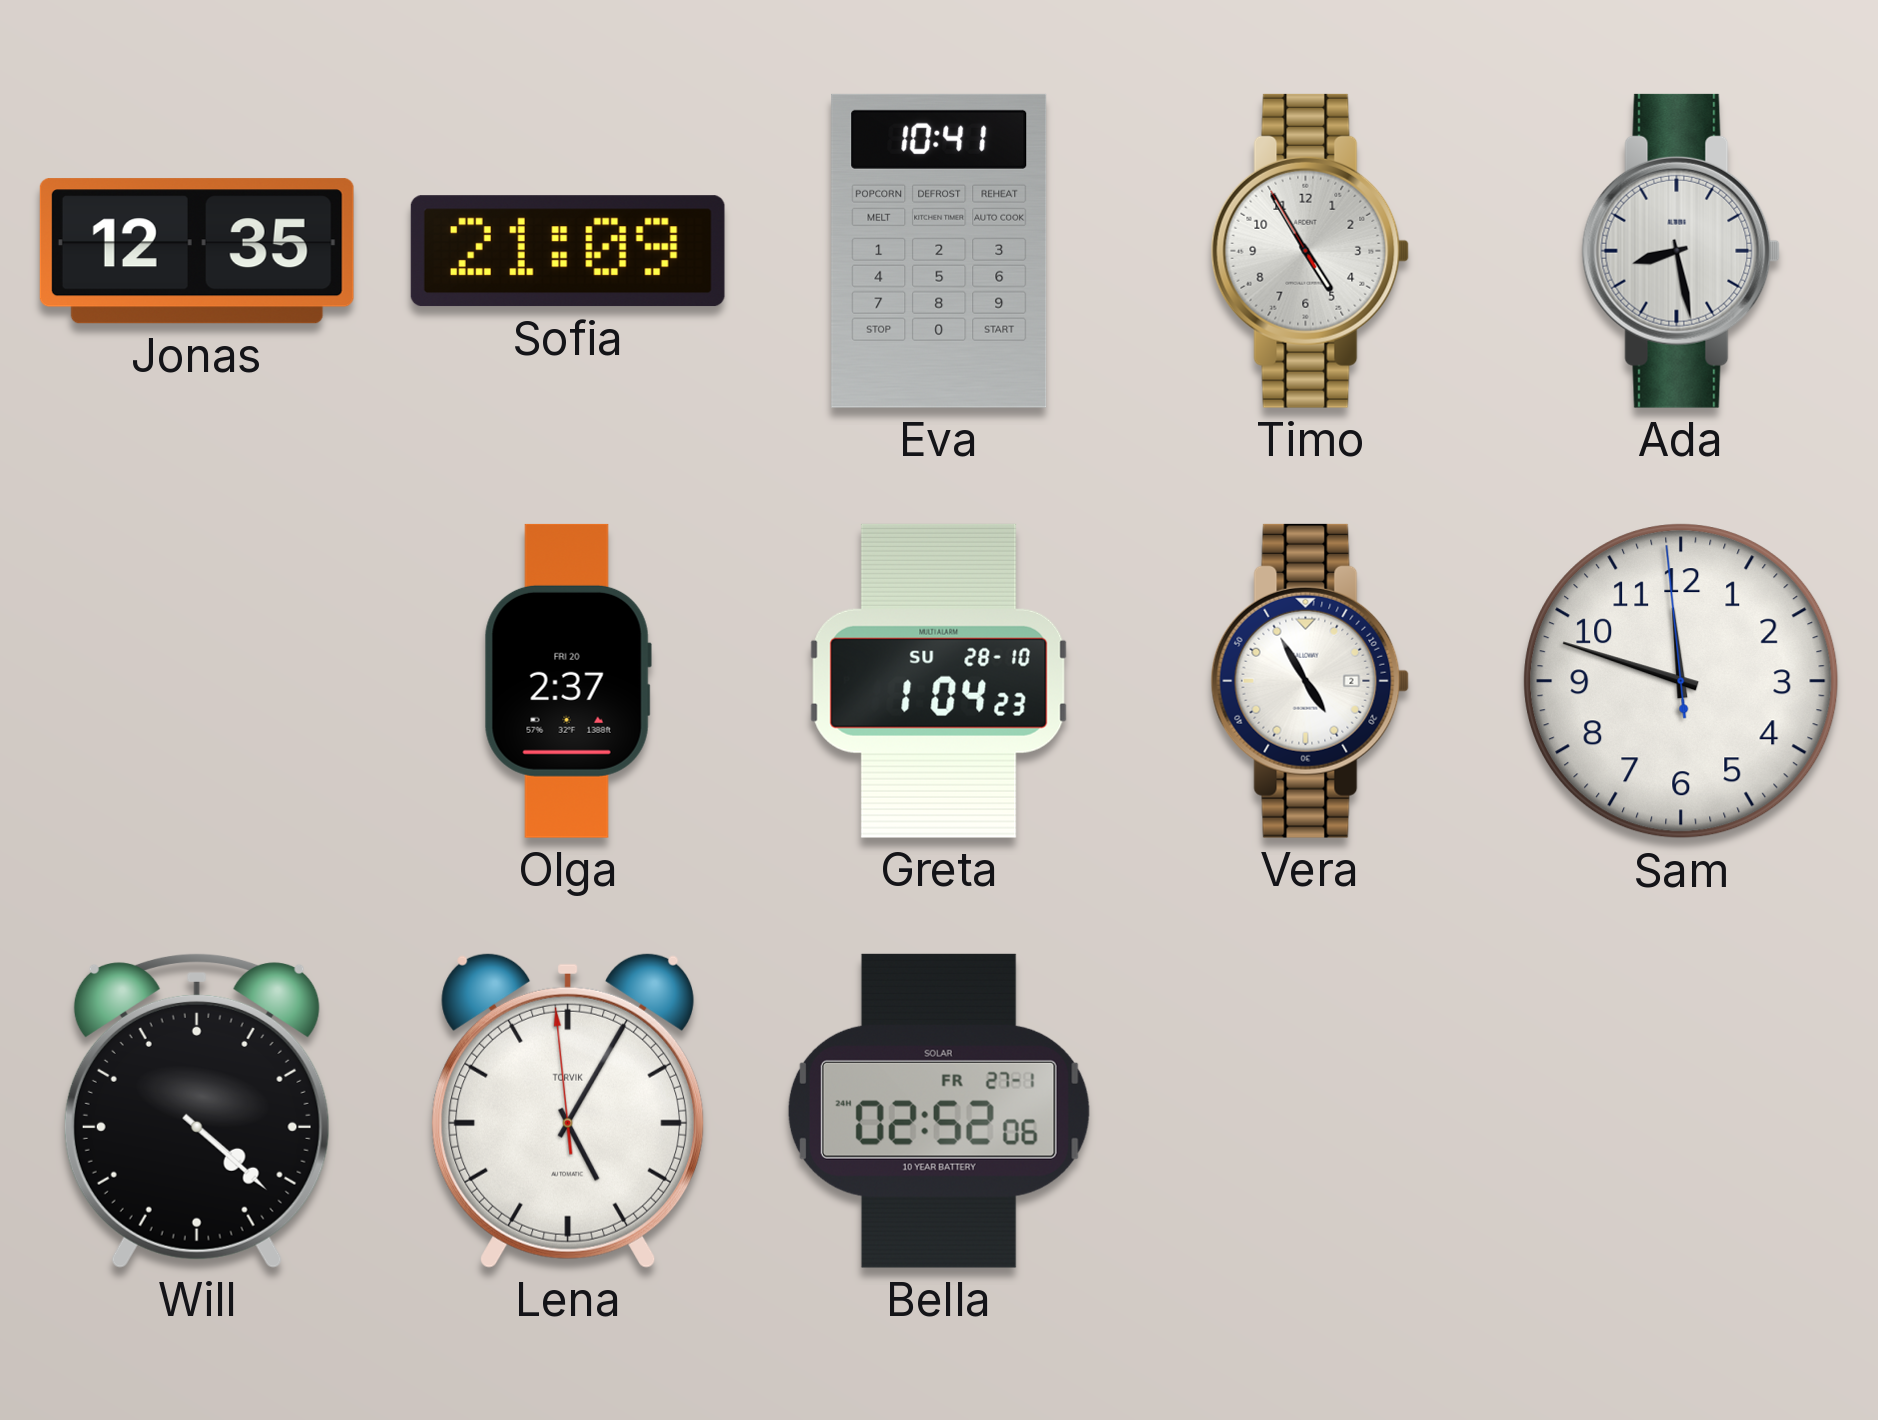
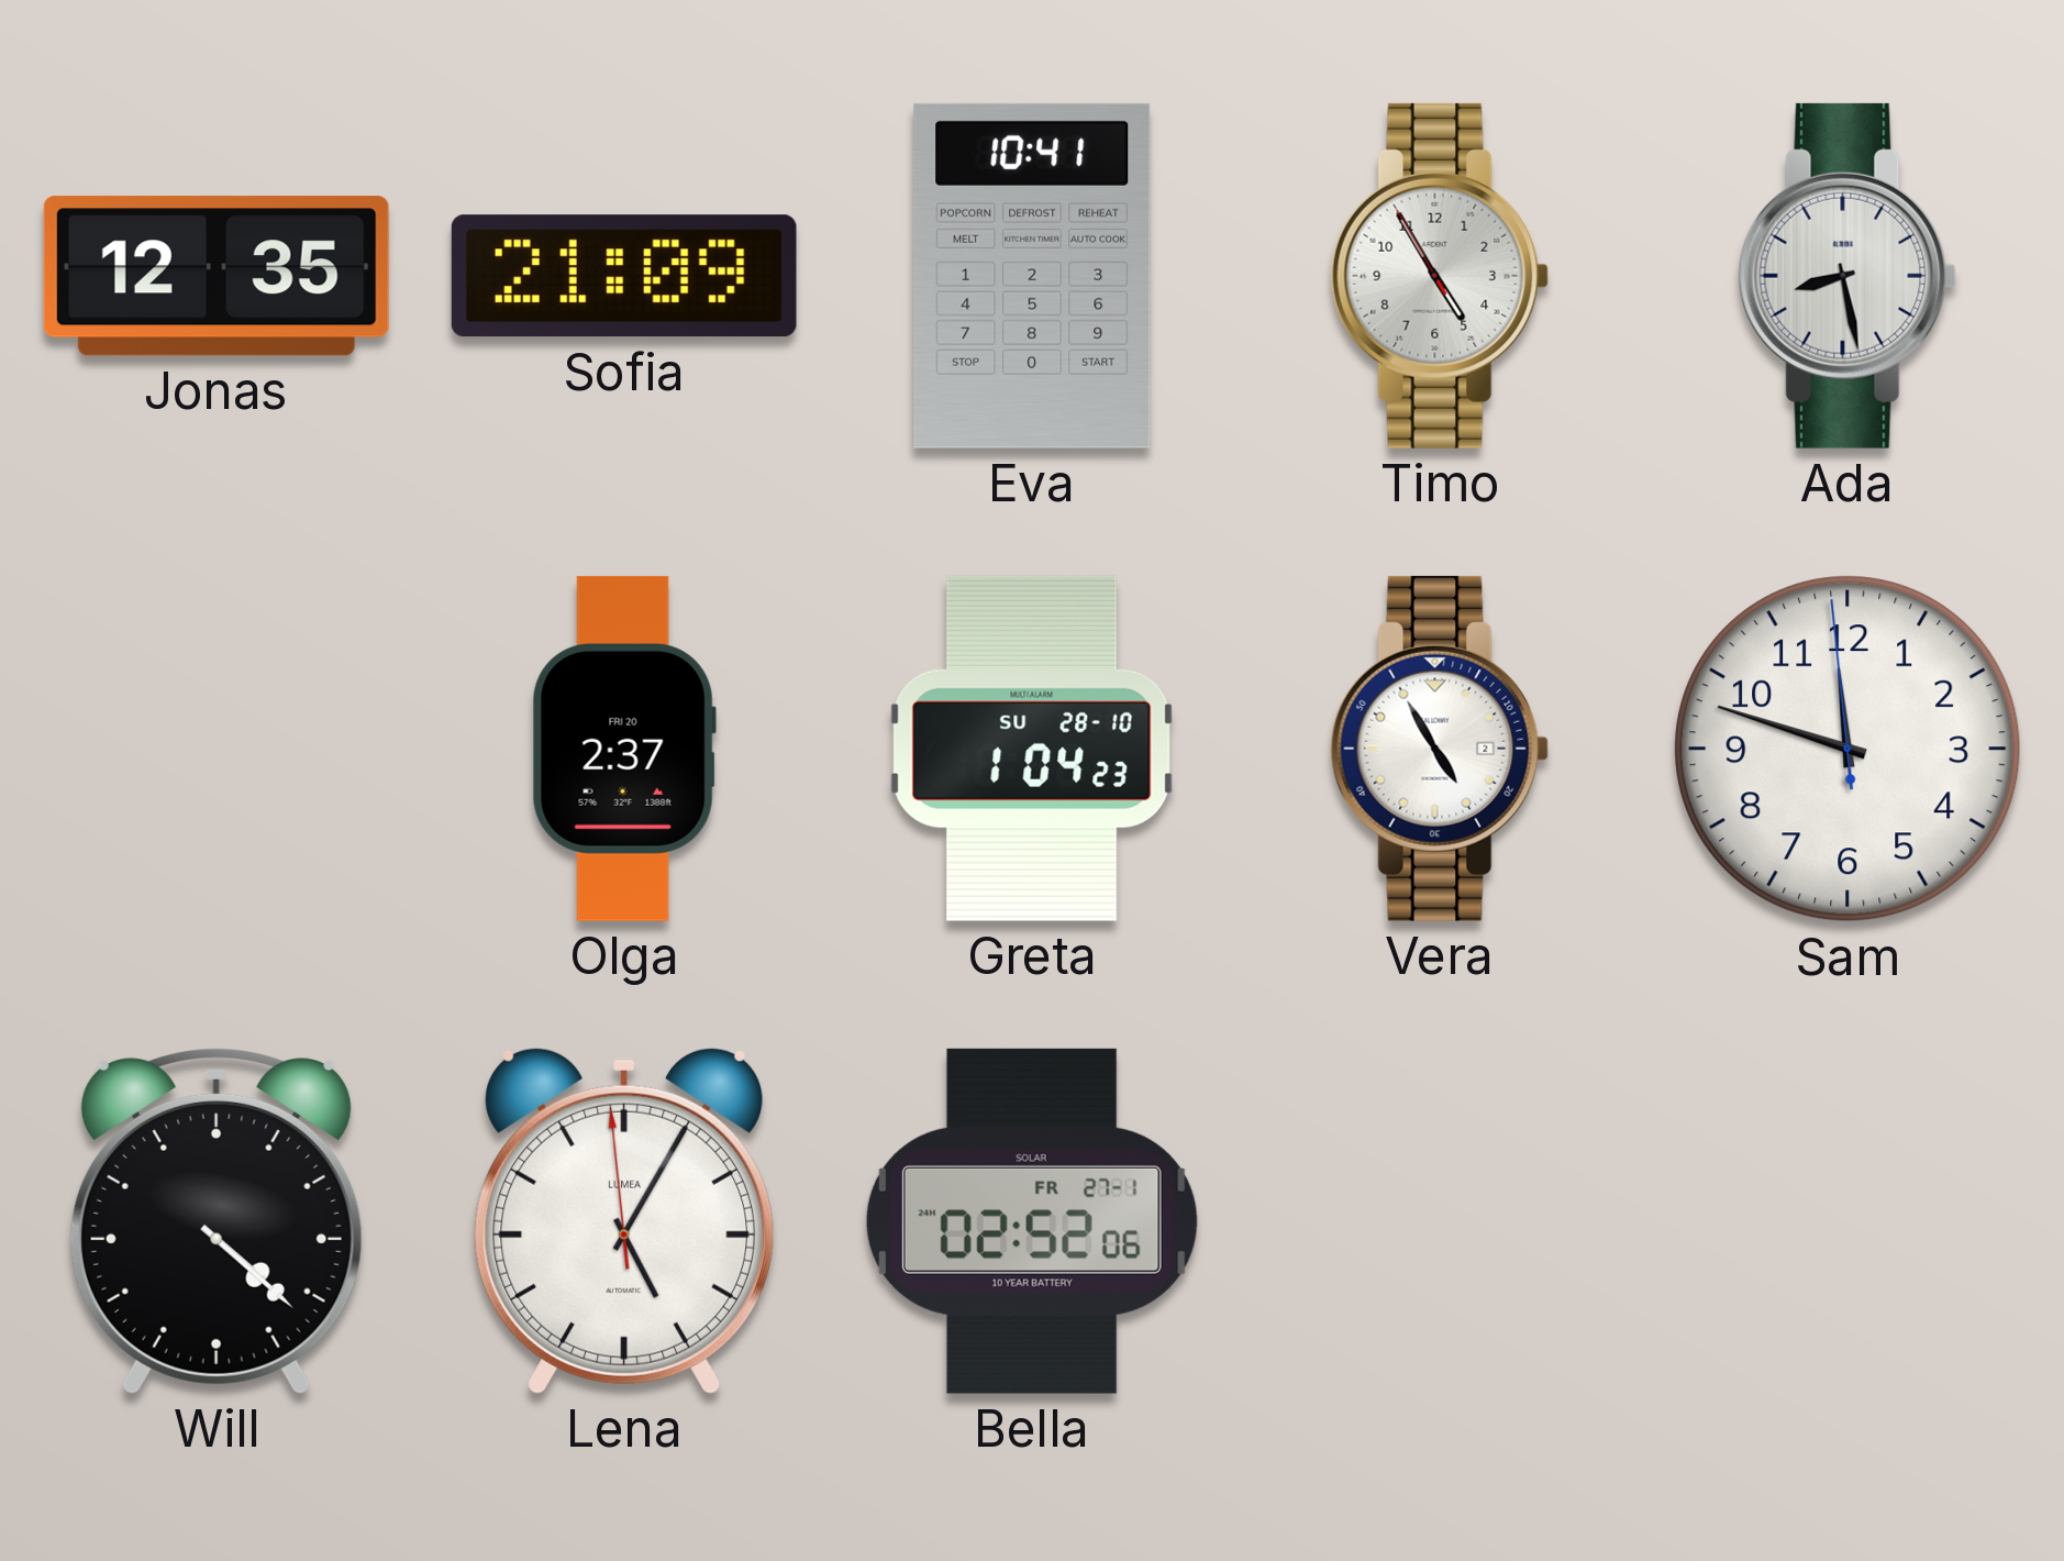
Lena brand: TORVIK -> LUMEA (624, 1221)
